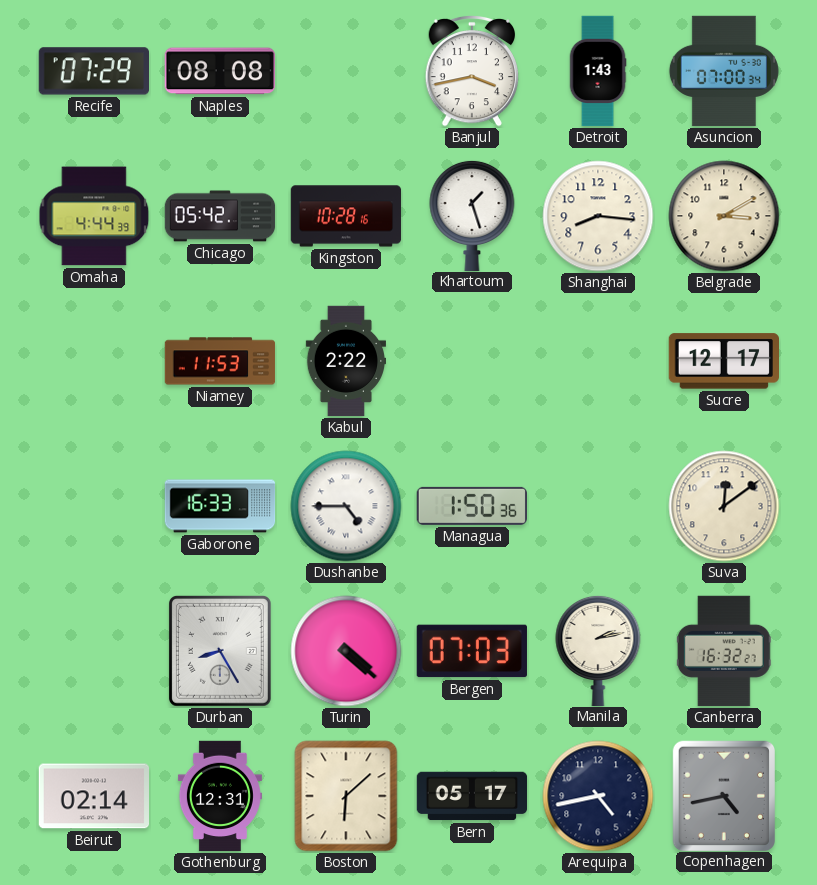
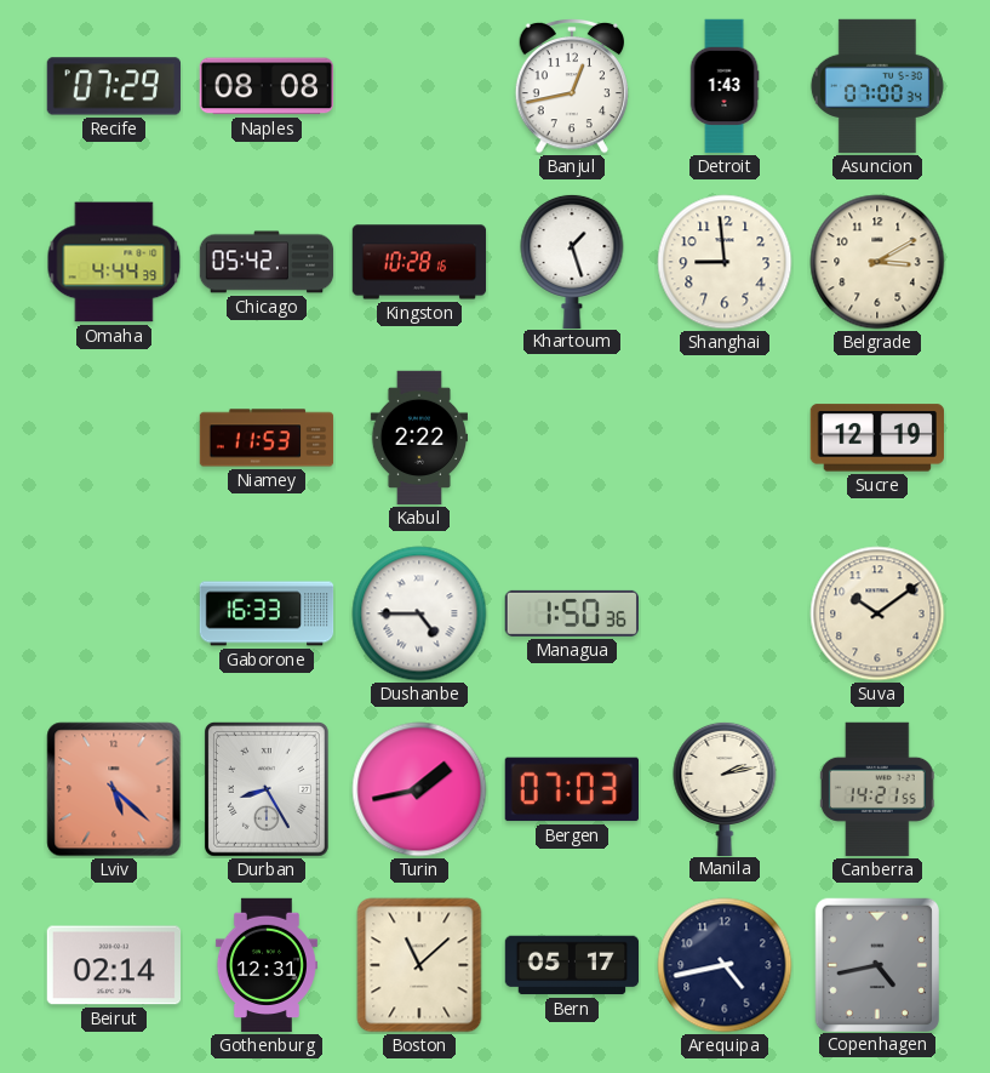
Banjul: 3:43 -> 12:43 (571, 86)
Shanghai: 8:16 -> 8:59 (725, 262)
Sucre: 12:17 -> 12:19 (876, 438)
Suva: 12:09 -> 10:09 (877, 613)
Lviv: none -> 5:22 (114, 789)
Turin: 4:22 -> 1:43 (419, 789)
Canberra: 16:32 -> 14:21 (877, 789)
Boston: 6:08 -> 11:08 (419, 965)
